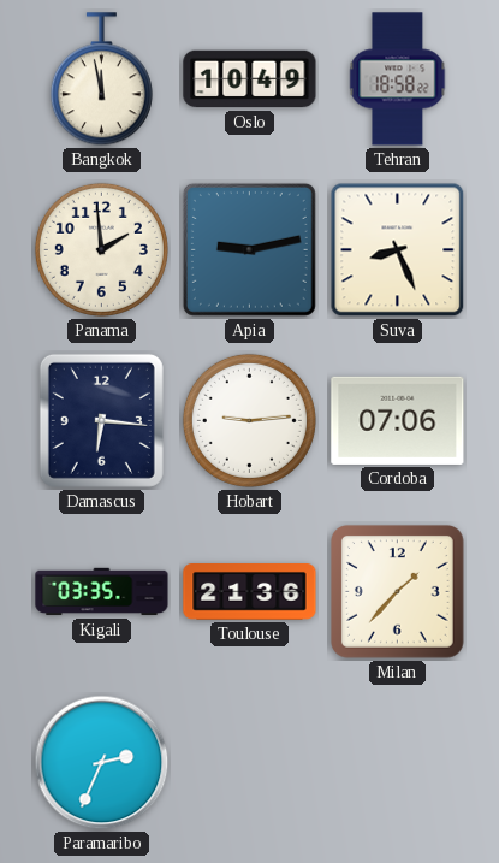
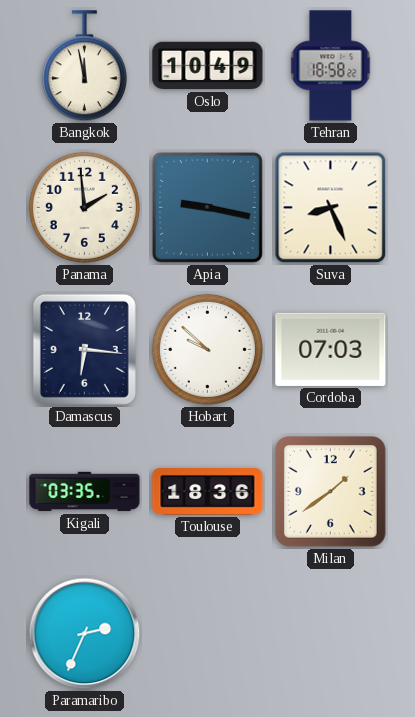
Apia: 9:13 -> 9:17 (207, 207)
Hobart: 9:14 -> 9:52 (207, 349)
Cordoba: 07:06 -> 07:03 (331, 349)
Toulouse: 21:36 -> 18:36 (208, 492)
Milan: 1:37 -> 1:39 (331, 492)
